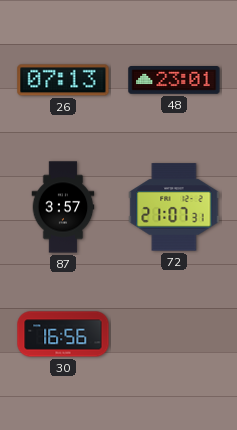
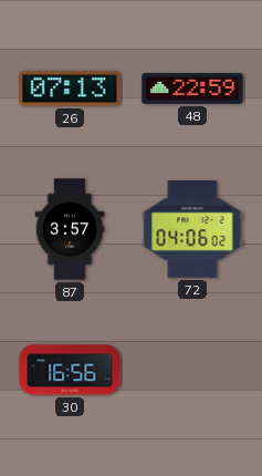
48: 23:01 -> 22:59 (192, 90)
72: 21:07 -> 04:06 (192, 229)
